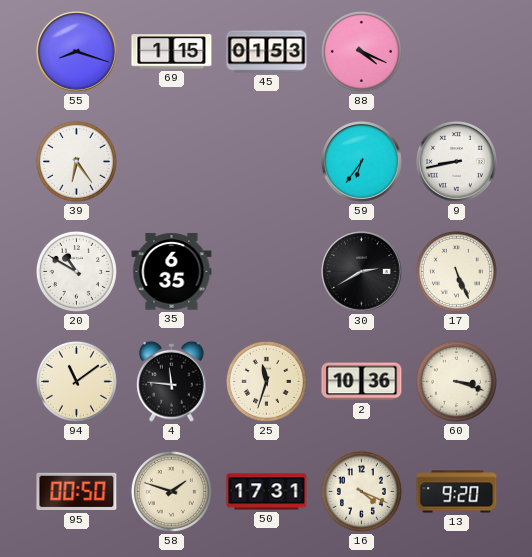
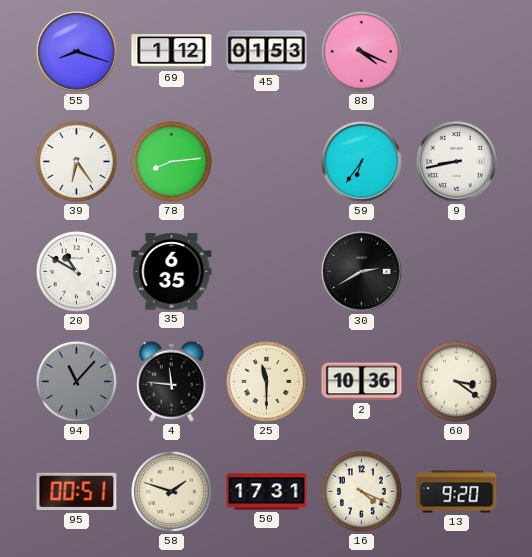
69: 1:15 -> 1:12 (172, 52)
78: none -> 8:14 (171, 161)
17: 5:26 -> none (456, 271)
94: 11:09 -> 11:07 (76, 381)
94 dial: cream -> grey (76, 381)
25: 11:33 -> 11:30 (266, 381)
60: 3:18 -> 3:21 (456, 381)
95: 00:50 -> 00:51 (77, 492)
